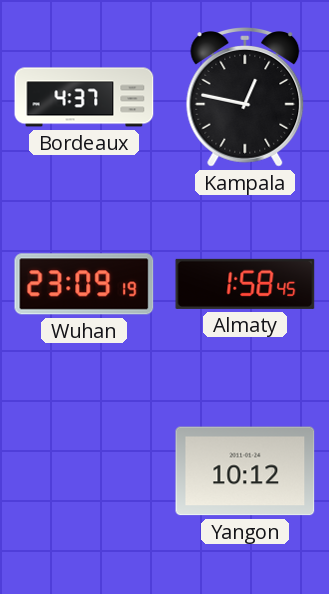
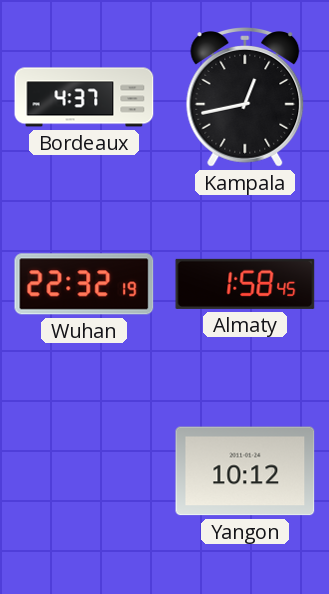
Kampala: 12:47 -> 12:43 (245, 98)
Wuhan: 23:09 -> 22:32 (84, 284)
